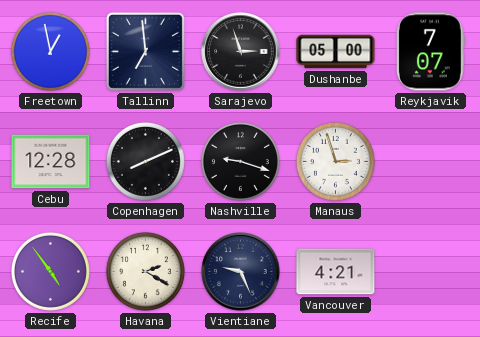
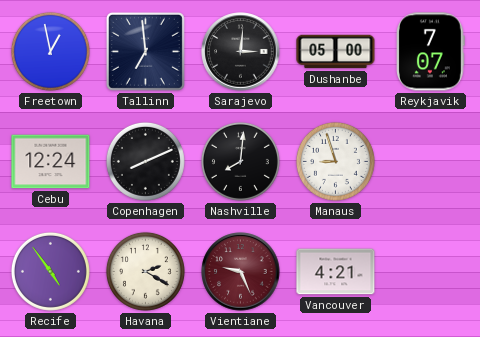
Sarajevo: 2:57 -> 3:01 (241, 52)
Cebu: 12:28 -> 12:24 (51, 162)
Nashville: 9:18 -> 8:01 (240, 161)
Manaus: 2:57 -> 8:57 (335, 161)
Vientiane dial: navy -> burgundy (241, 272)
